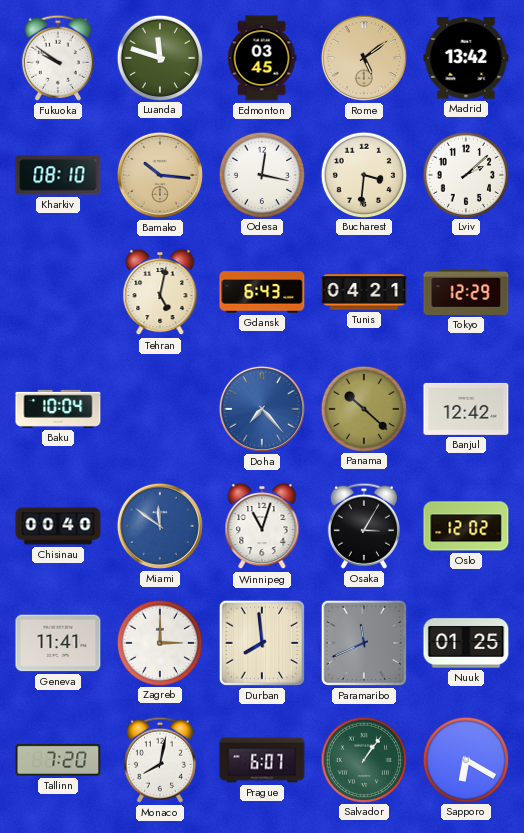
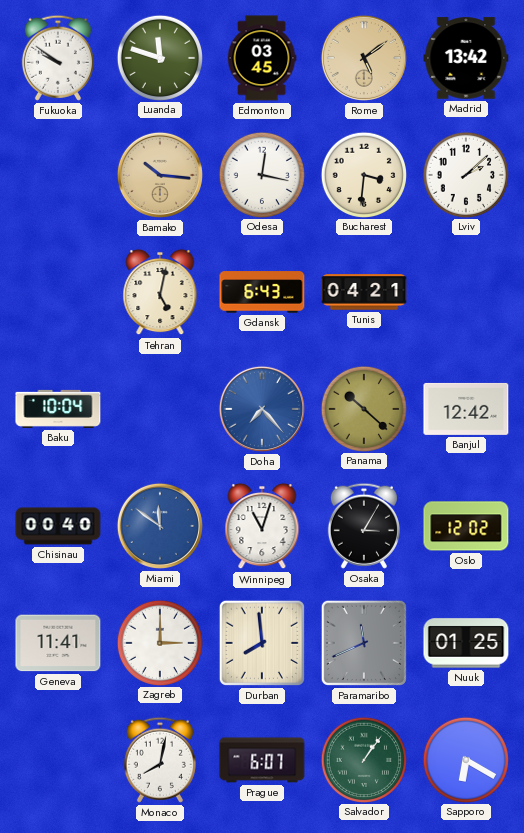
Kharkiv: 08:10 -> none (58, 175)
Tokyo: 12:29 -> none (466, 292)
Tallinn: 7:20 -> none (58, 760)
